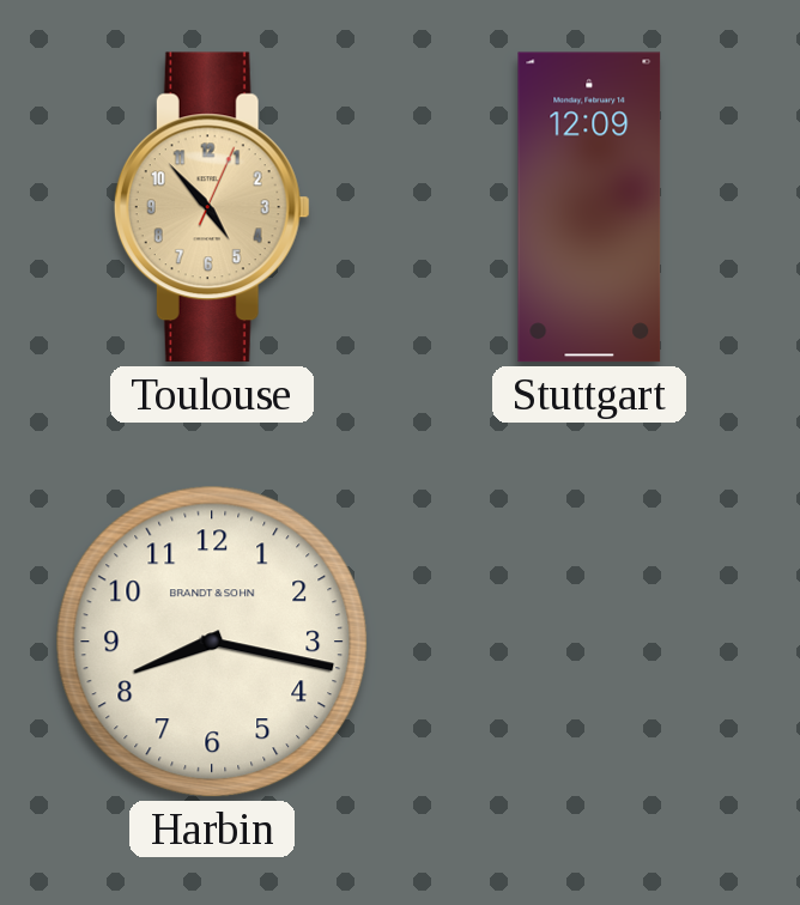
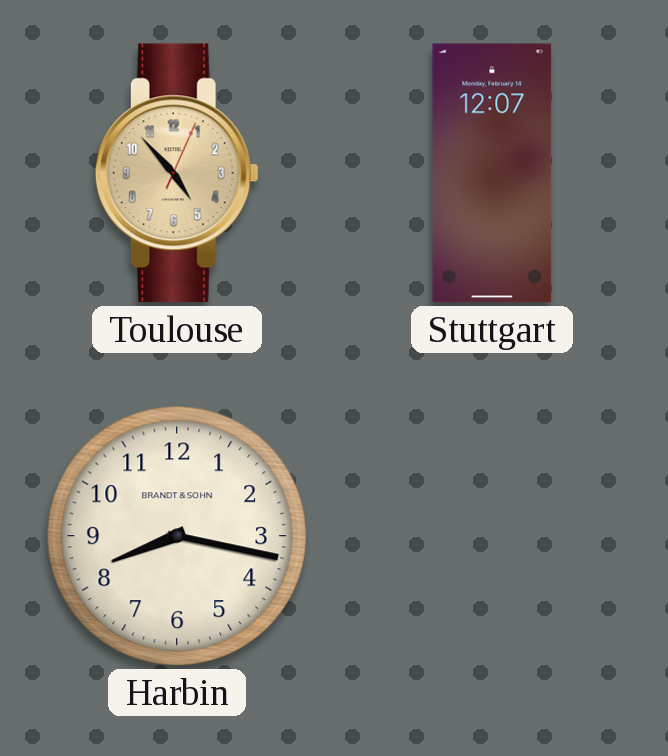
Stuttgart: 12:09 -> 12:07 (492, 173)
